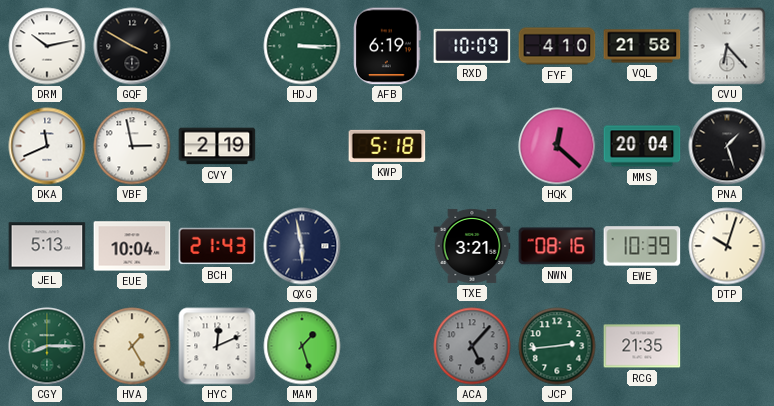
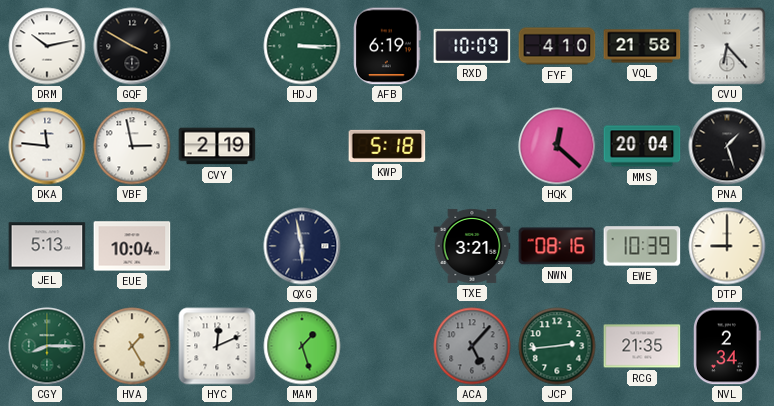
DKA: 11:41 -> 11:46 (47, 146)
BCH: 21:43 -> none (217, 246)
DTP: 10:03 -> 9:00 (727, 246)
NVL: none -> 2:34 (727, 346)
